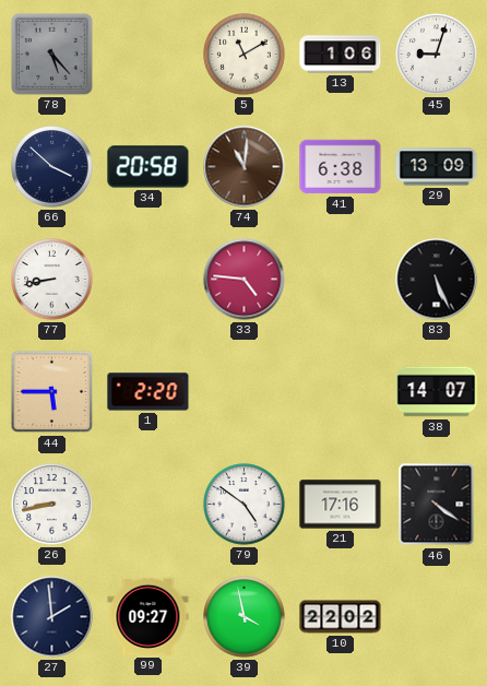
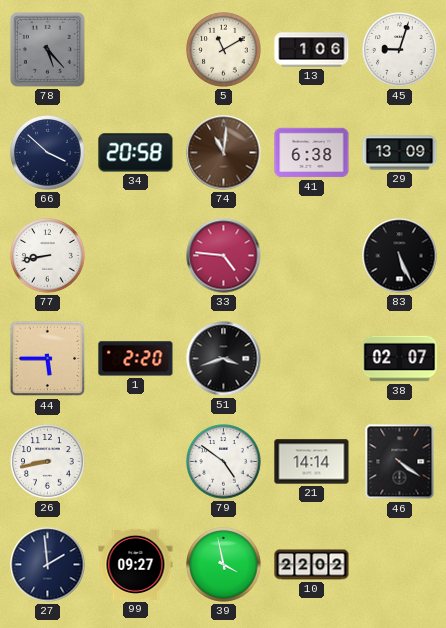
51: none -> 3:42 (224, 359)
38: 14:07 -> 02:07 (400, 359)
21: 17:16 -> 14:14 (312, 462)
